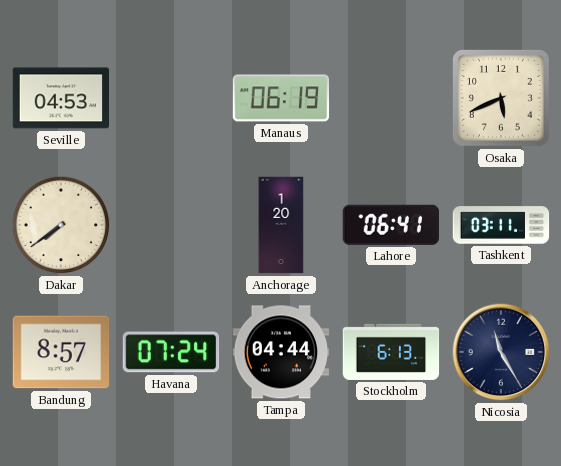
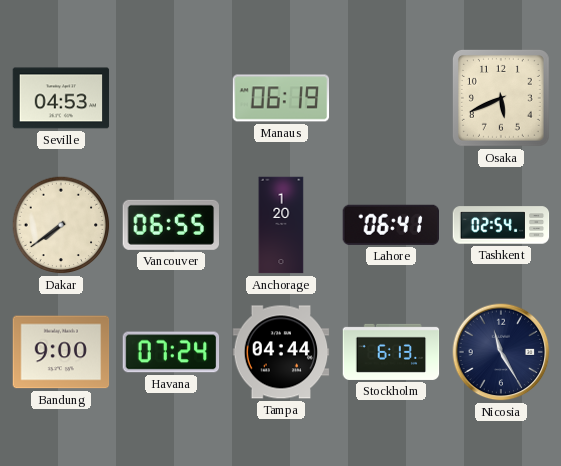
Vancouver: none -> 06:55 (170, 225)
Tashkent: 03:11 -> 02:54 (501, 225)
Bandung: 8:57 -> 9:00 (61, 352)
